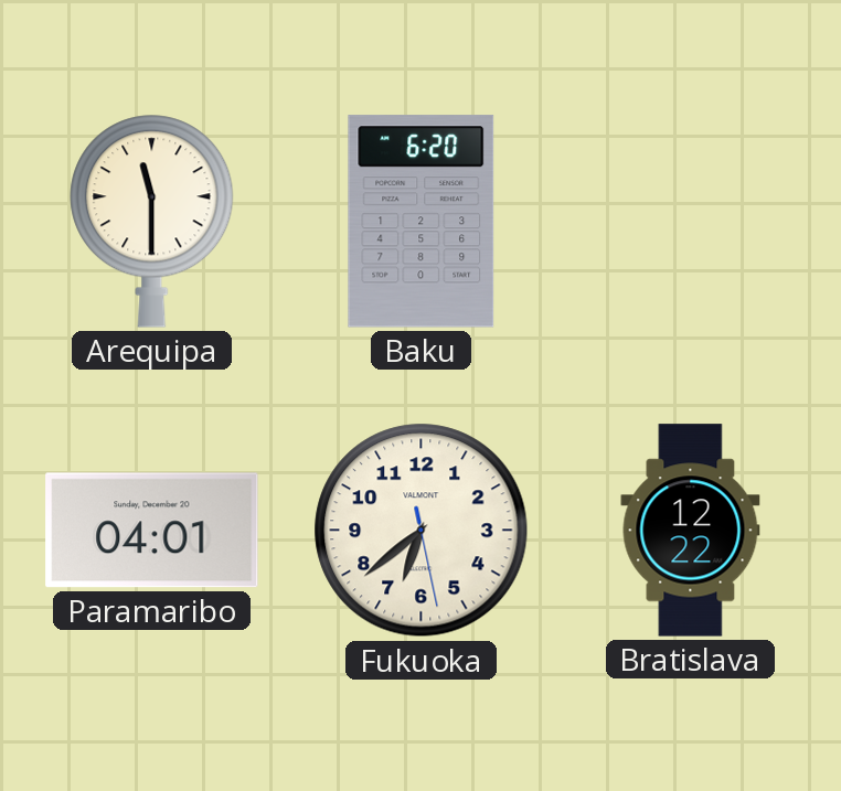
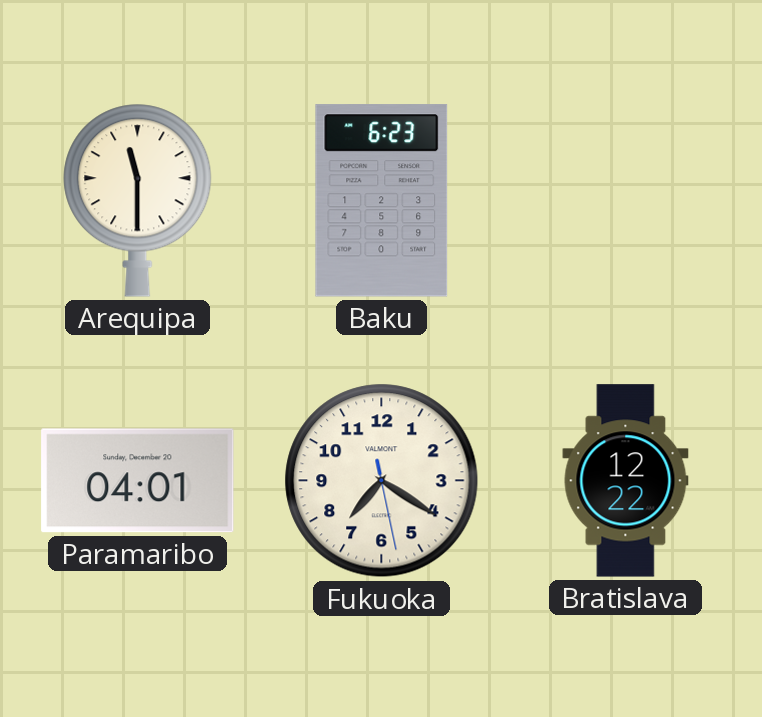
Baku: 6:20 -> 6:23 (382, 201)
Fukuoka: 6:38 -> 7:20 (382, 481)
